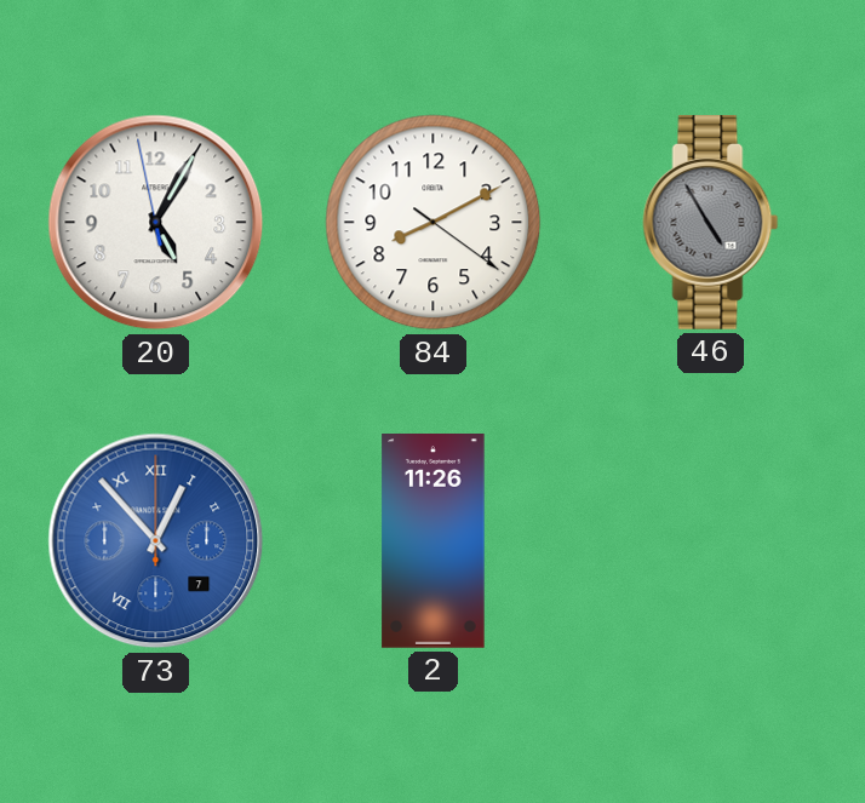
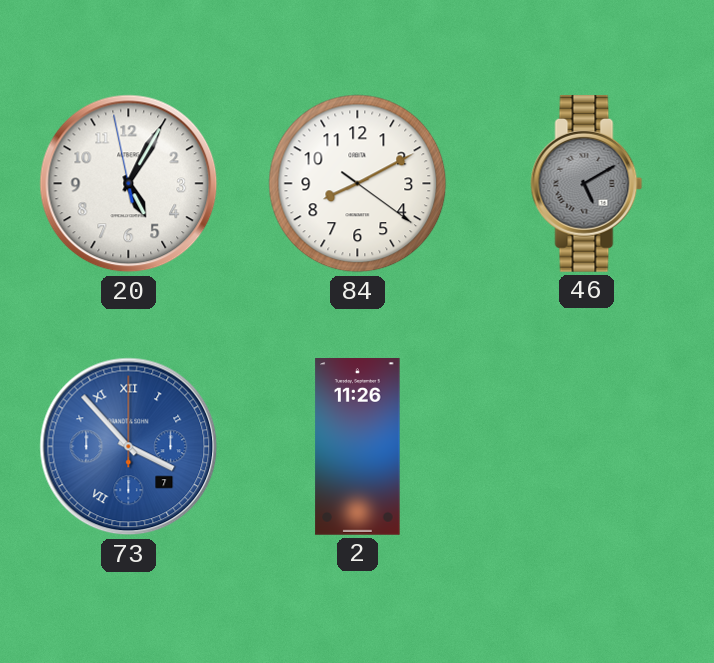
46: 4:55 -> 5:10 (587, 183)
73: 12:53 -> 3:53 (129, 447)
